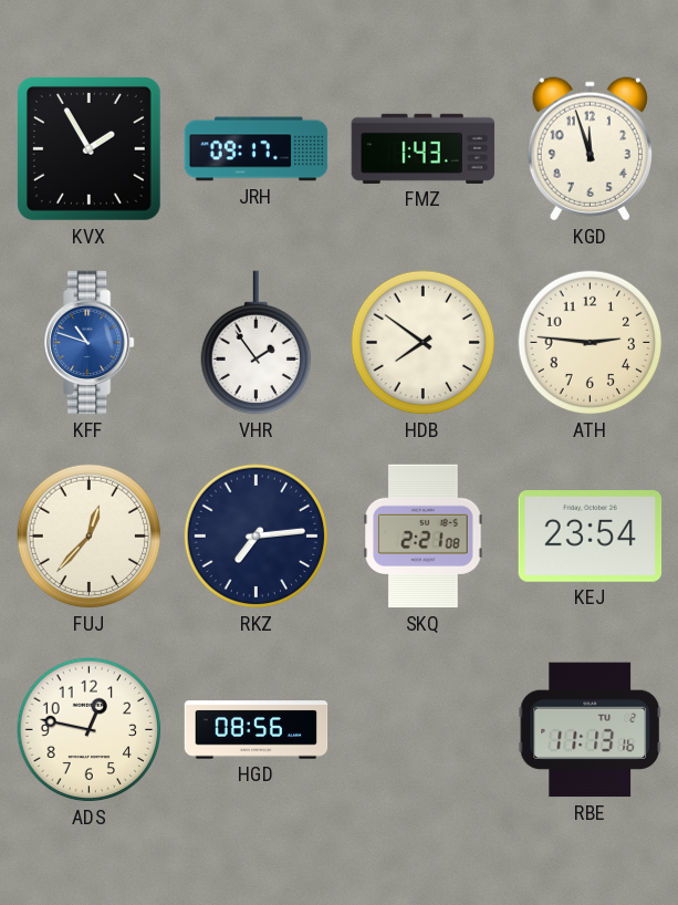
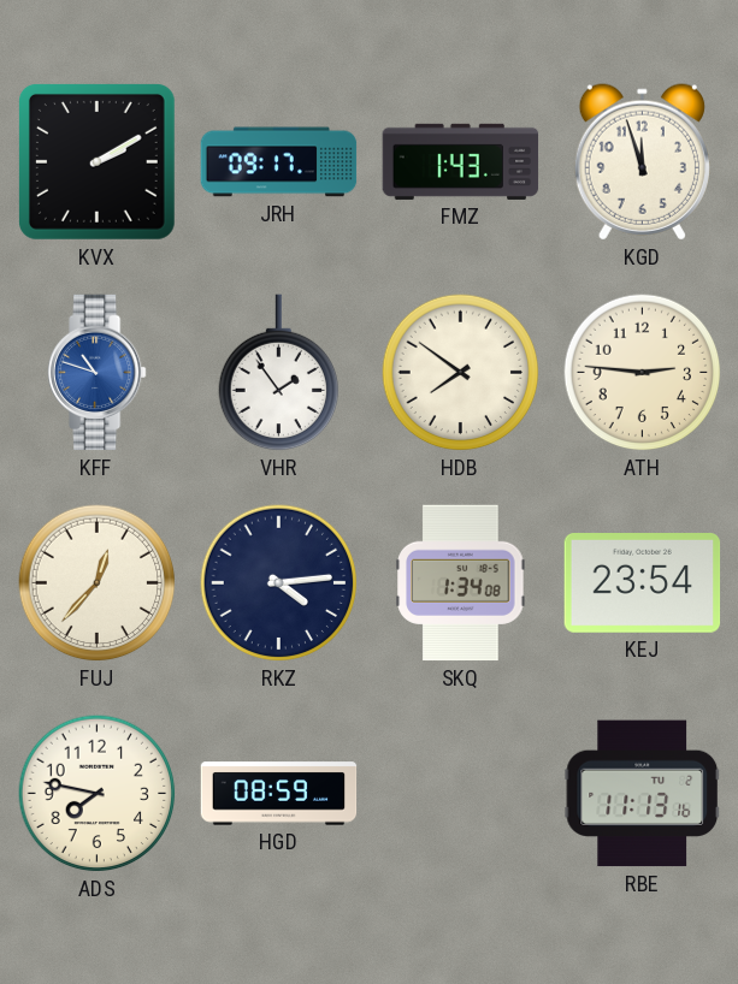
KVX: 1:55 -> 2:10 (96, 161)
RKZ: 7:14 -> 4:14 (279, 583)
SKQ: 2:21 -> 1:34 (461, 583)
ADS: 12:47 -> 7:47 (98, 794)
HGD: 08:56 -> 08:59 (279, 794)
